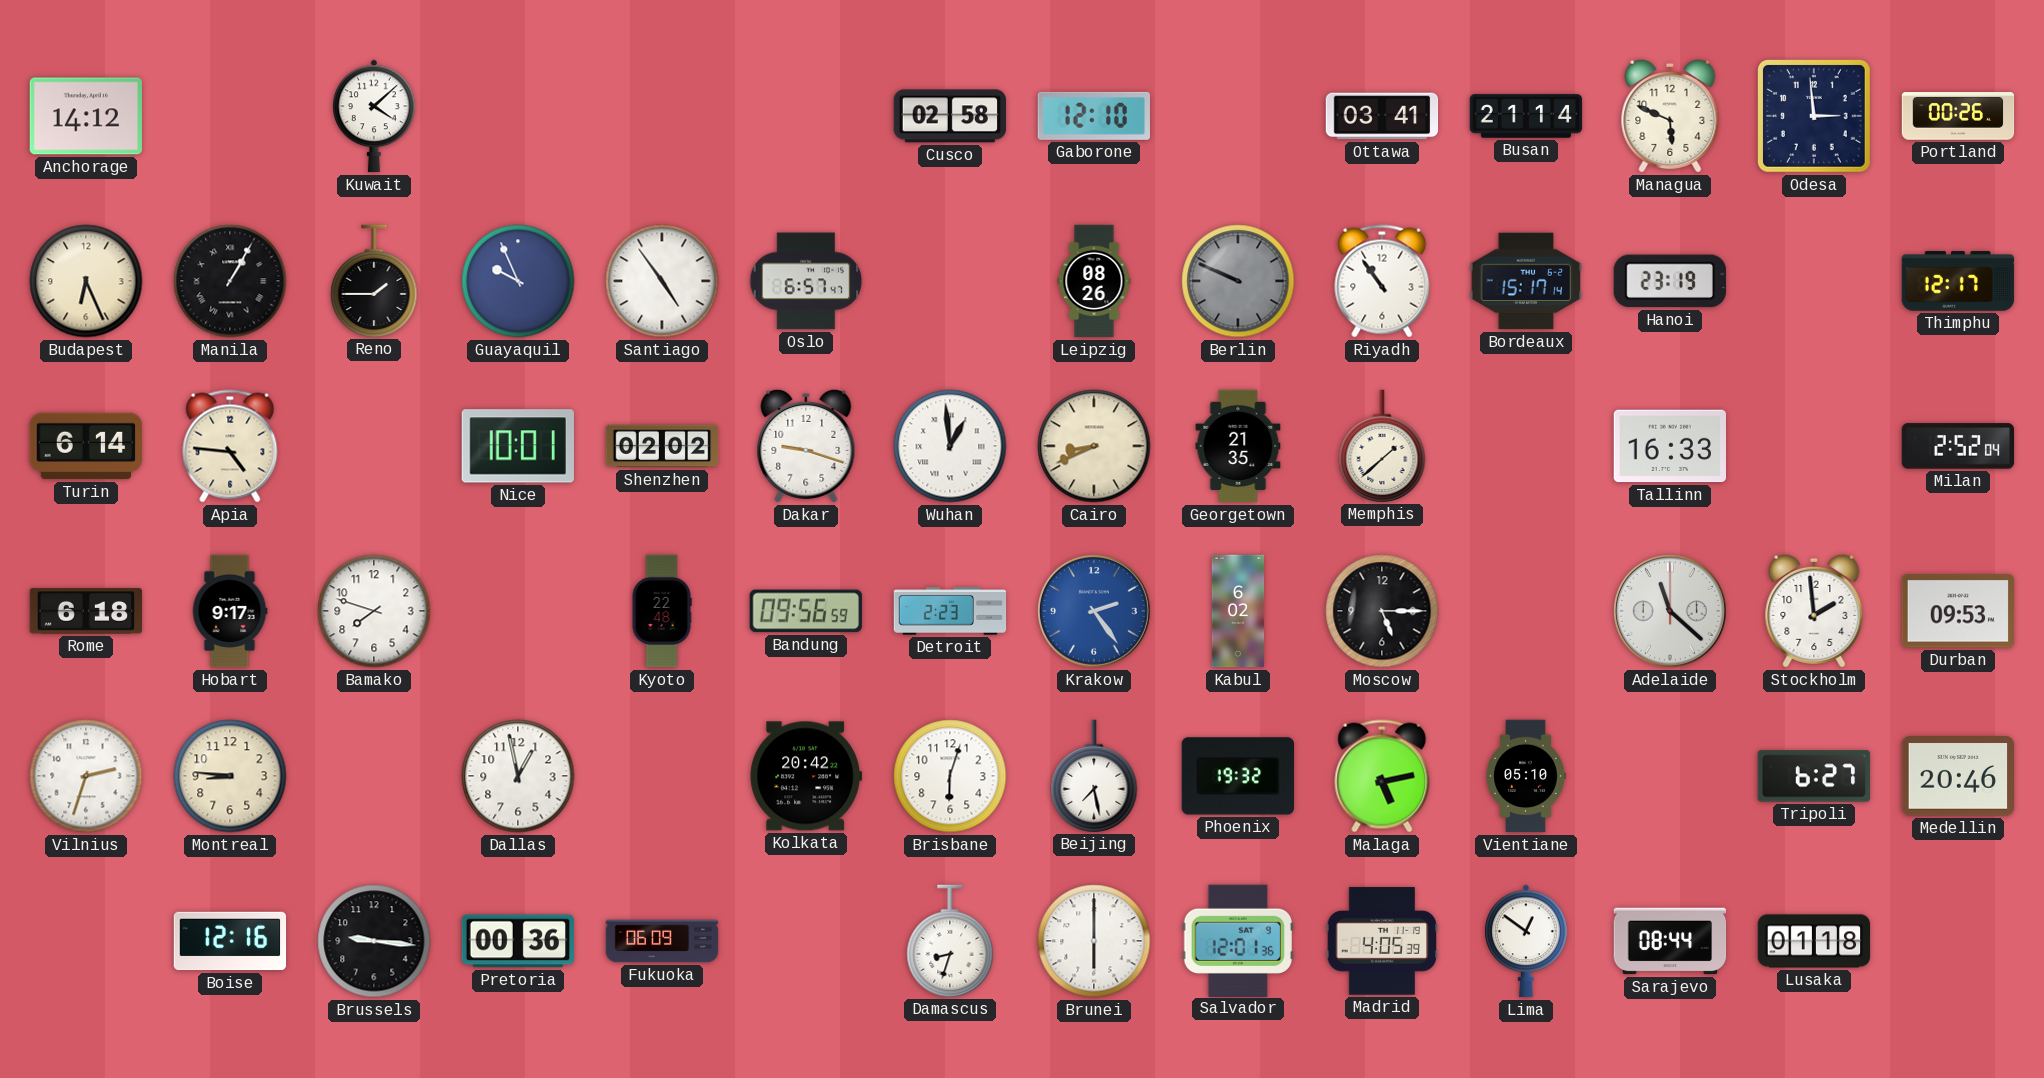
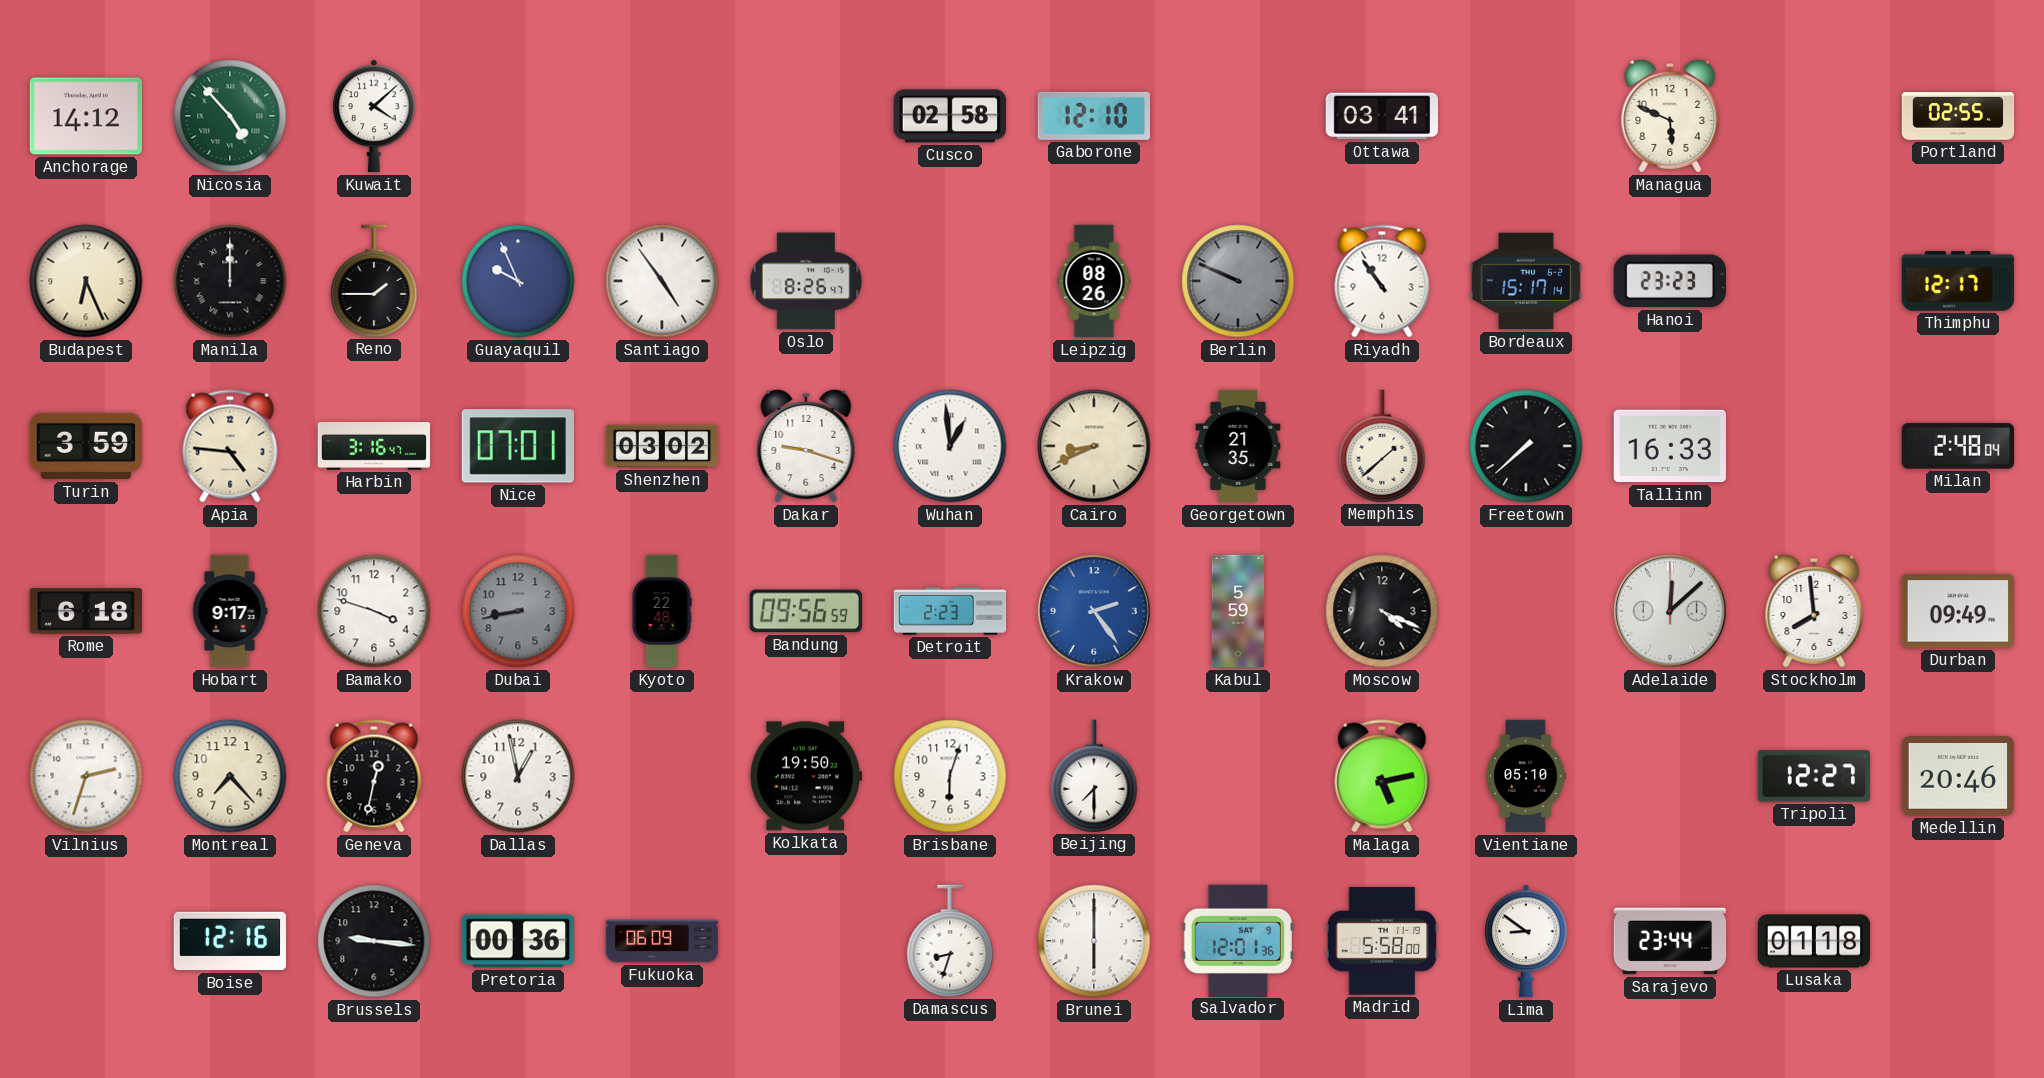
Nicosia: none -> 4:53 (230, 116)
Busan: 21:14 -> none (1526, 116)
Odesa: 2:59 -> none (1814, 116)
Portland: 00:26 -> 02:55 (1958, 116)
Manila: 1:05 -> 12:00 (230, 281)
Oslo: 6:57 -> 8:26 (806, 281)
Hanoi: 23:19 -> 23:23 (1670, 281)
Turin: 6:14 -> 3:59 (86, 446)
Harbin: none -> 3:16 (374, 446)
Nice: 10:01 -> 07:01 (518, 446)
Shenzhen: 02:02 -> 03:02 (662, 446)
Freetown: none -> 7:38 (1526, 446)
Milan: 2:52 -> 2:48 (1958, 446)
Bamako: 7:48 -> 3:48 (374, 611)
Dubai: none -> 8:43 (518, 611)
Kabul: 6:02 -> 5:59 (1238, 611)
Moscow: 5:15 -> 4:19 (1382, 611)
Adelaide: 11:22 -> 12:08 (1670, 611)
Stockholm: 1:59 -> 7:59 (1814, 611)
Durban: 09:53 -> 09:49 (1957, 611)
Montreal: 8:46 -> 7:23 (230, 776)
Geneva: none -> 12:32 (374, 776)
Kolkata: 20:42 -> 19:50 (805, 776)
Beijing: 7:28 -> 7:30 (1094, 776)
Phoenix: 19:32 -> none (1238, 776)
Tripoli: 6:27 -> 12:27 (1814, 776)
Madrid: 4:05 -> 5:58 (1382, 941)
Lima: 12:51 -> 8:51 (1526, 941)
Sarajevo: 08:44 -> 23:44 (1670, 941)
